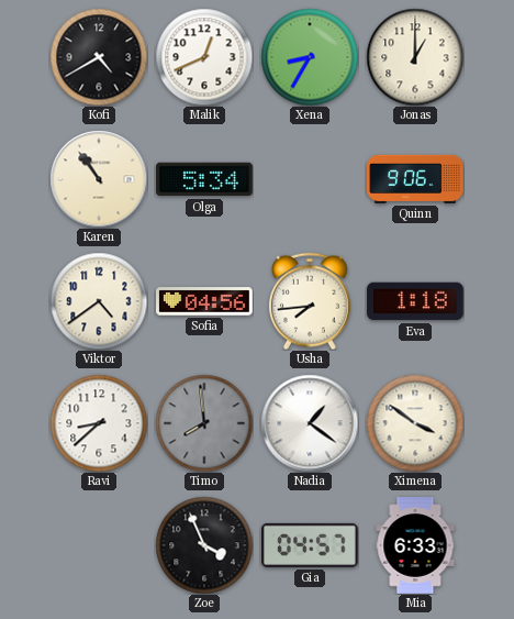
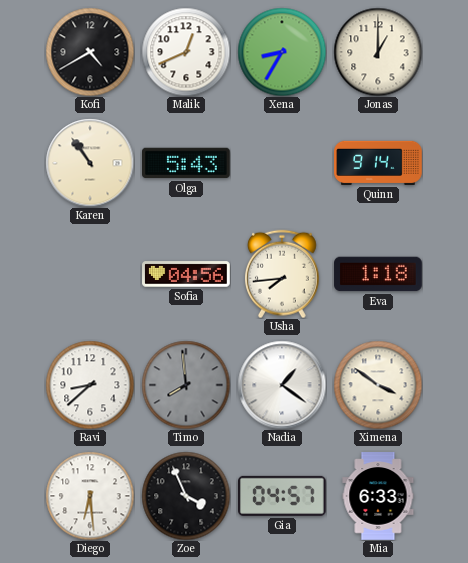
Olga: 5:34 -> 5:43 (187, 163)
Quinn: 9:06 -> 9:14 (378, 163)
Viktor: 4:39 -> none (99, 301)
Diego: none -> 6:29 (90, 496)
